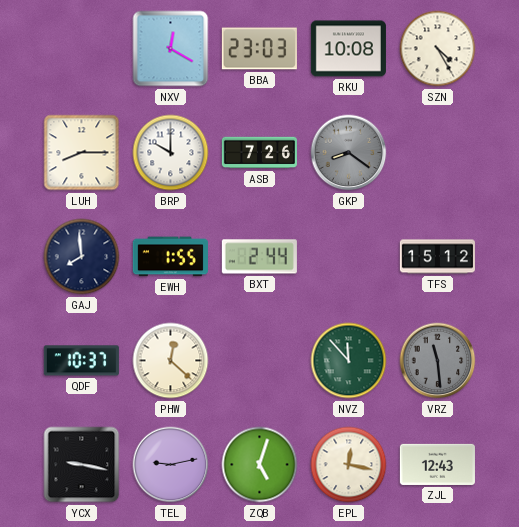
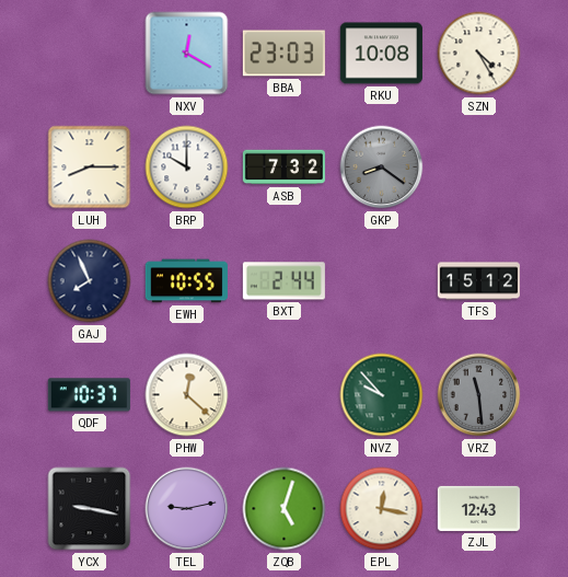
ASB: 7:26 -> 7:32 (283, 168)
GAJ: 7:59 -> 7:56 (90, 281)
EWH: 1:55 -> 10:55 (186, 281)
NVZ: 11:53 -> 9:53 (382, 395)
